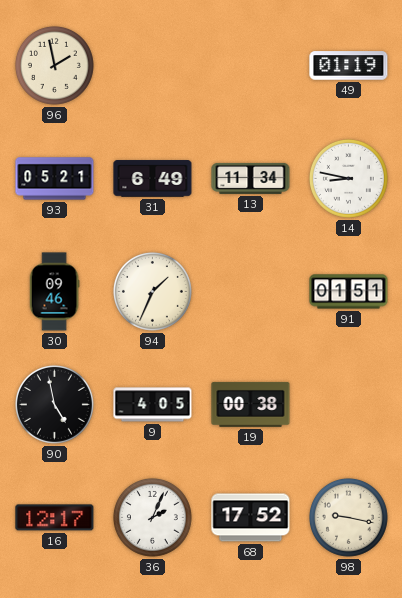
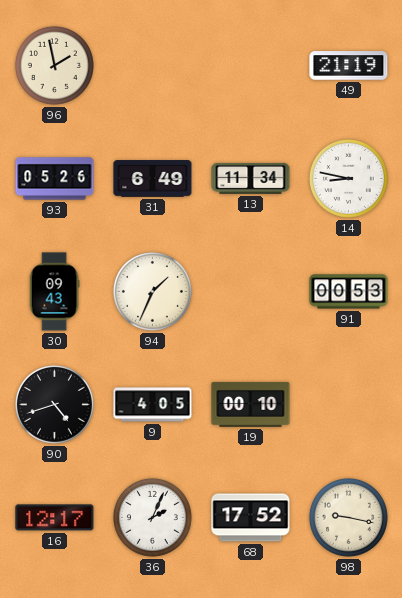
49: 01:19 -> 21:19 (349, 66)
93: 05:21 -> 05:26 (55, 179)
30: 09:46 -> 09:43 (54, 292)
91: 01:51 -> 00:53 (349, 292)
90: 4:58 -> 4:42 (54, 404)
19: 00:38 -> 00:10 (251, 404)
